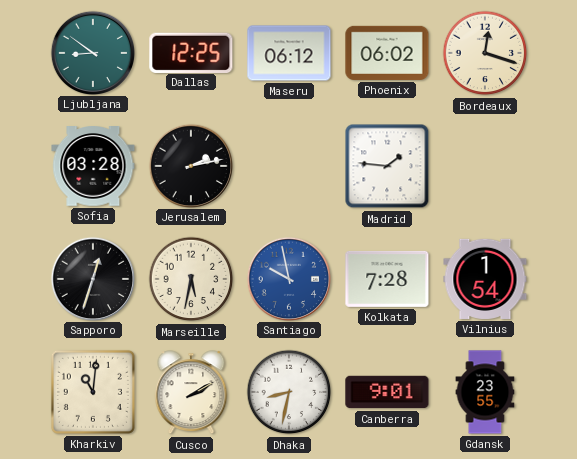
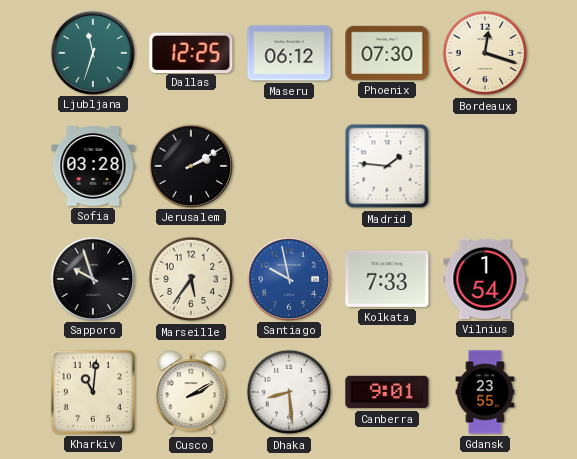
Ljubljana: 8:51 -> 11:33 (92, 52)
Phoenix: 06:02 -> 07:30 (387, 53)
Jerusalem: 2:13 -> 2:10 (190, 165)
Sapporo: 12:33 -> 9:57 (92, 278)
Marseille: 5:32 -> 5:36 (191, 279)
Kolkata: 7:28 -> 7:33 (387, 279)
Dhaka: 8:32 -> 8:29 (289, 392)
